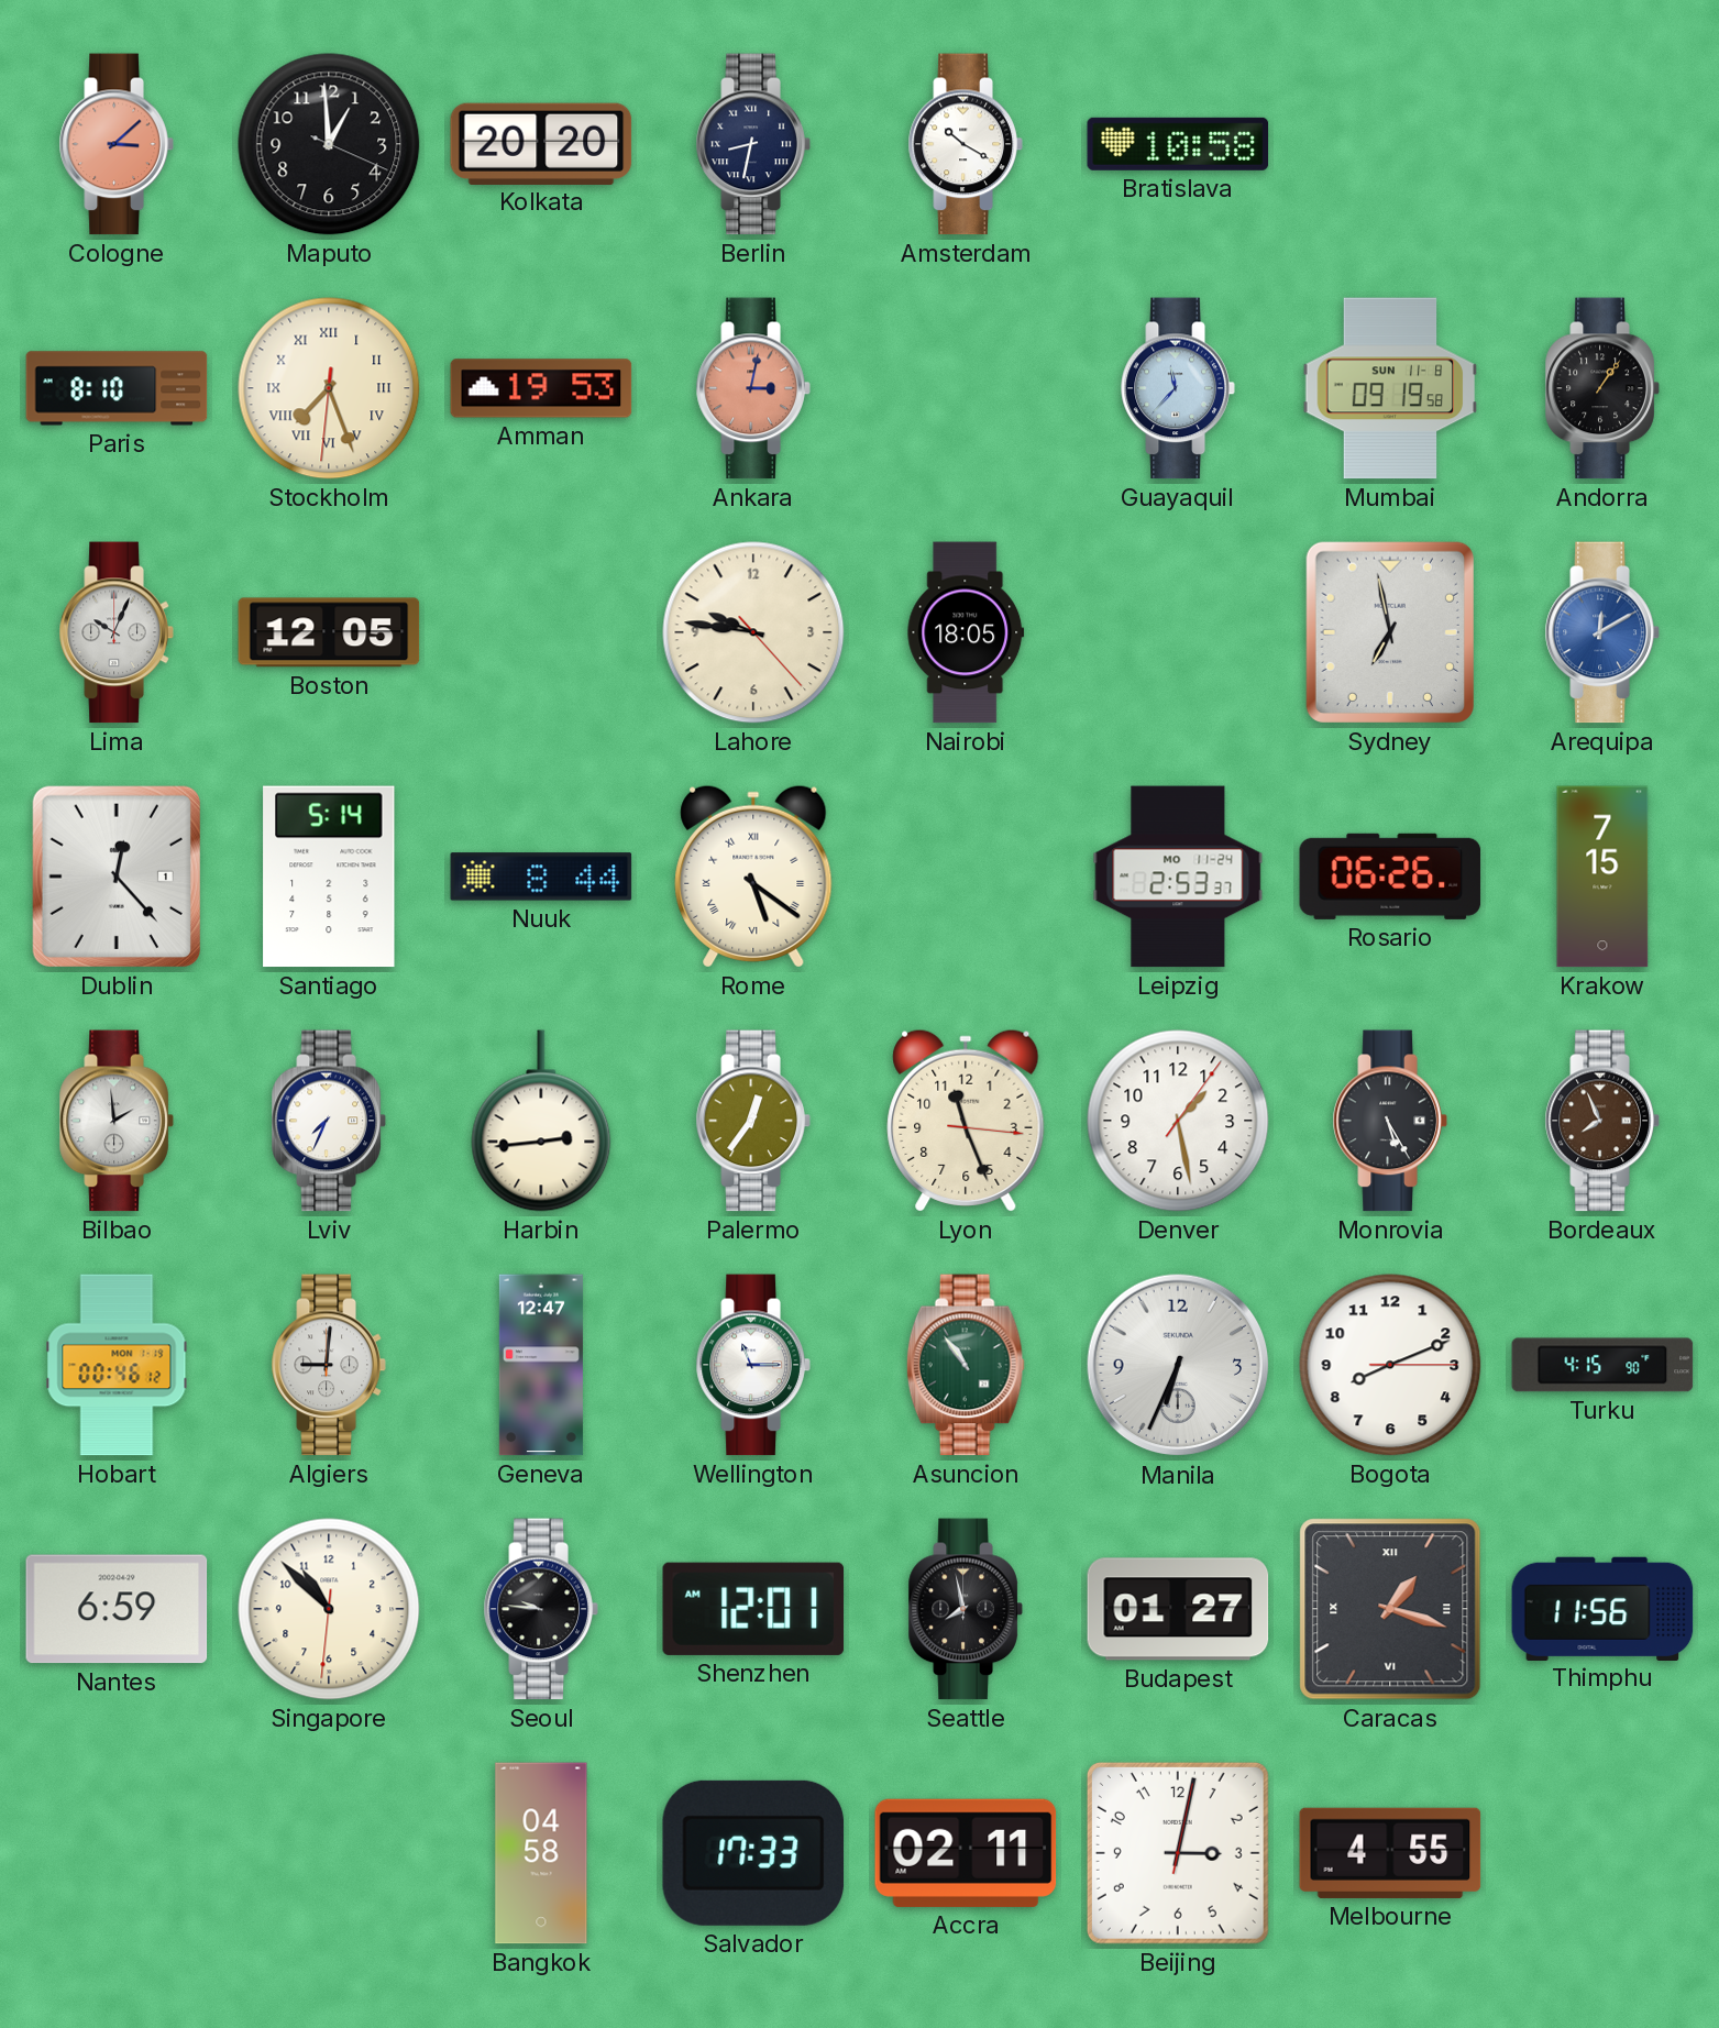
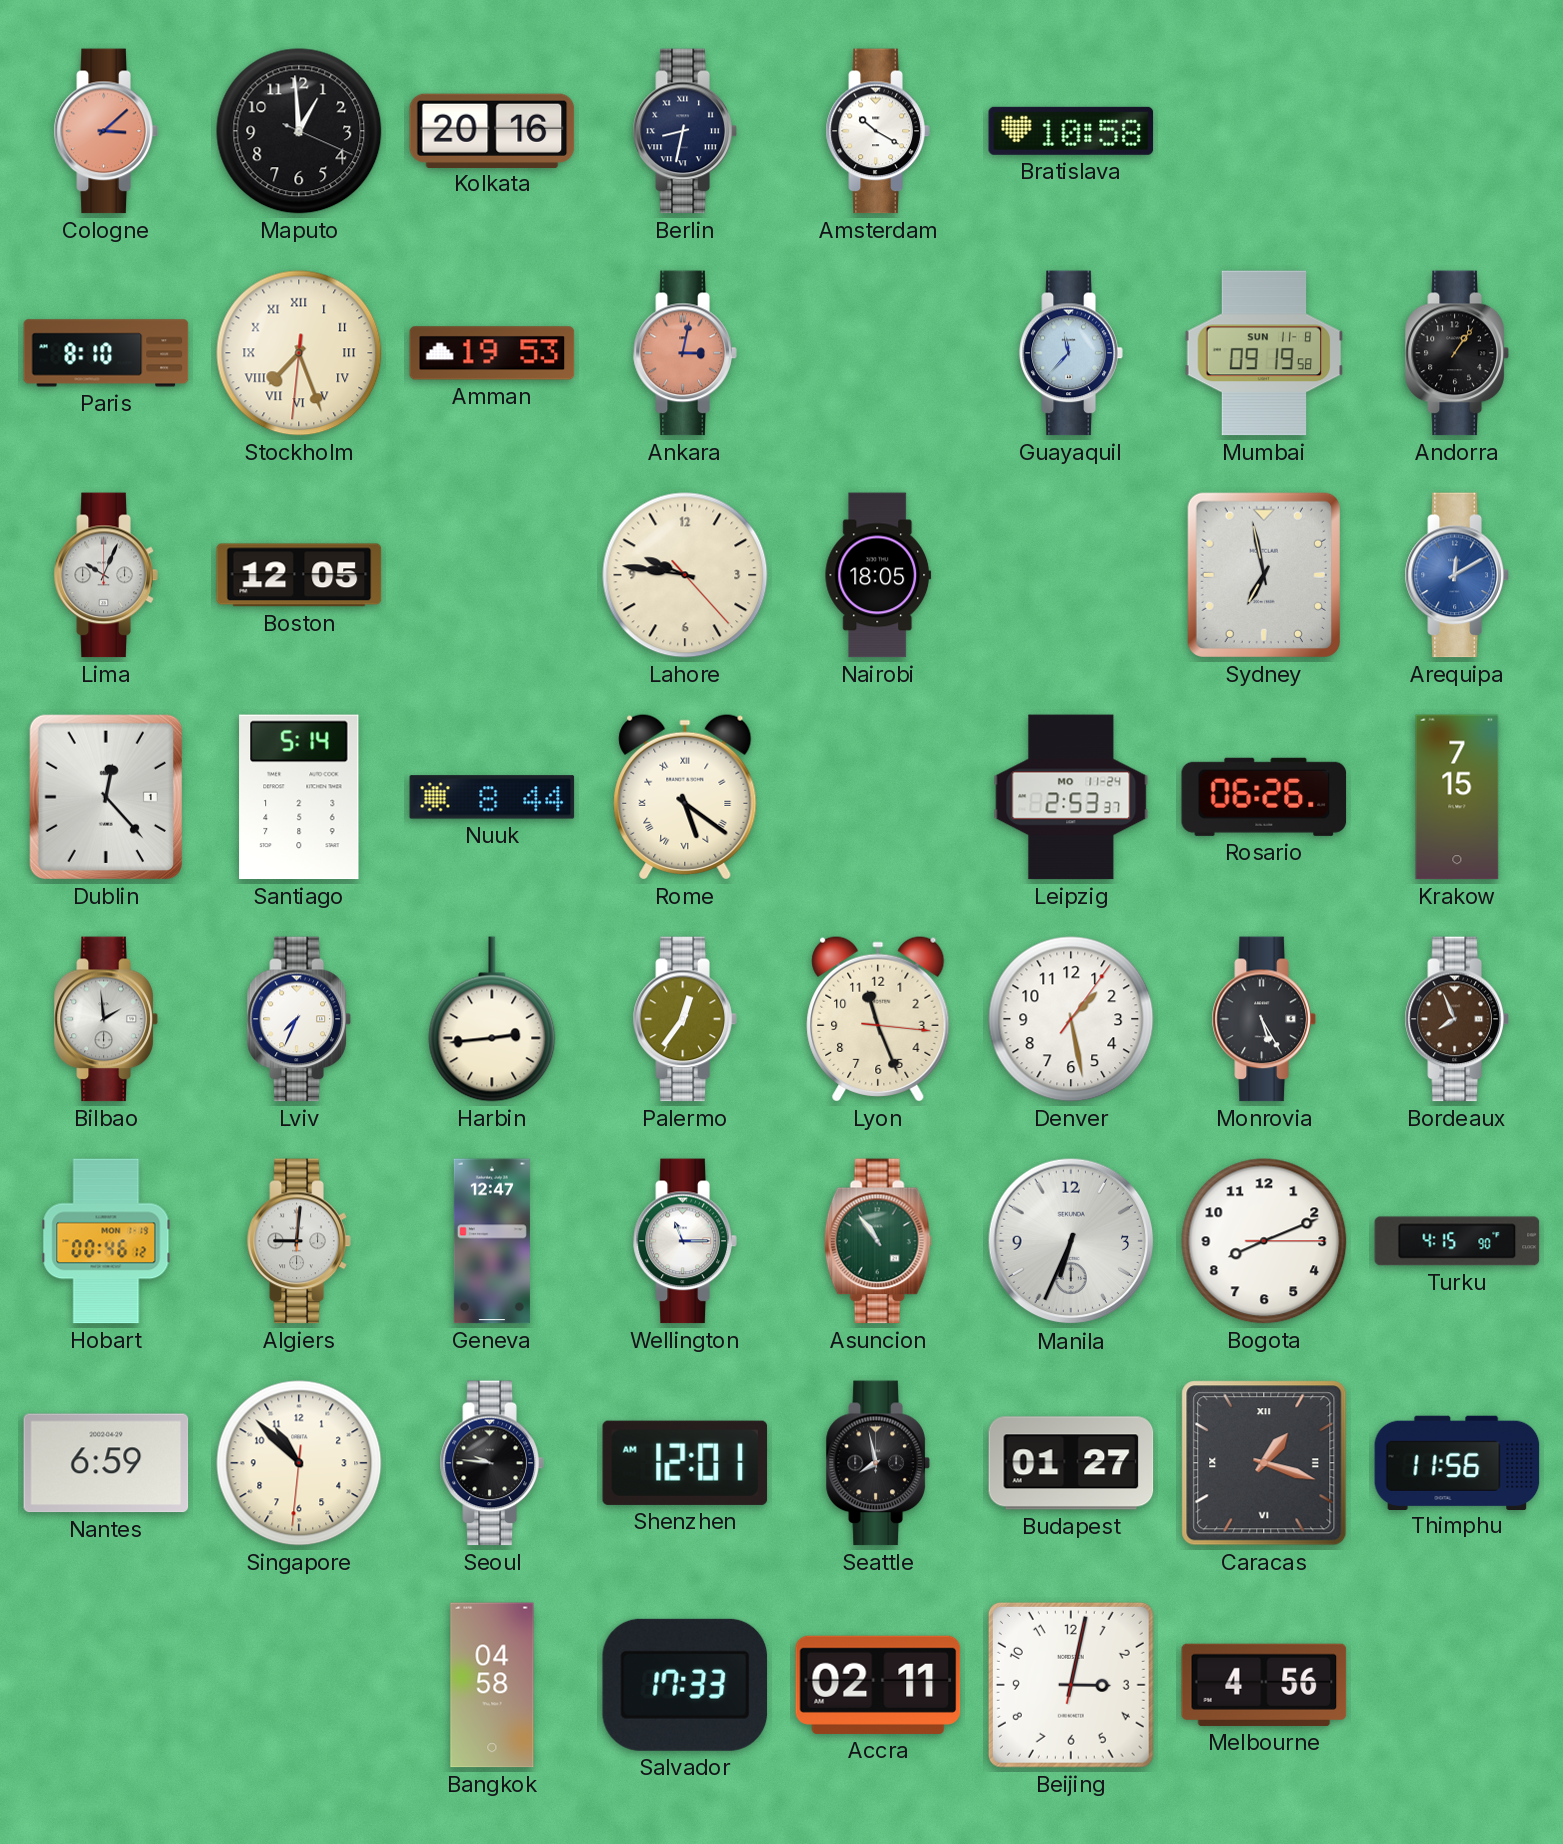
Kolkata: 20:20 -> 20:16 (492, 130)
Melbourne: 4:55 -> 4:56 (1264, 1685)
